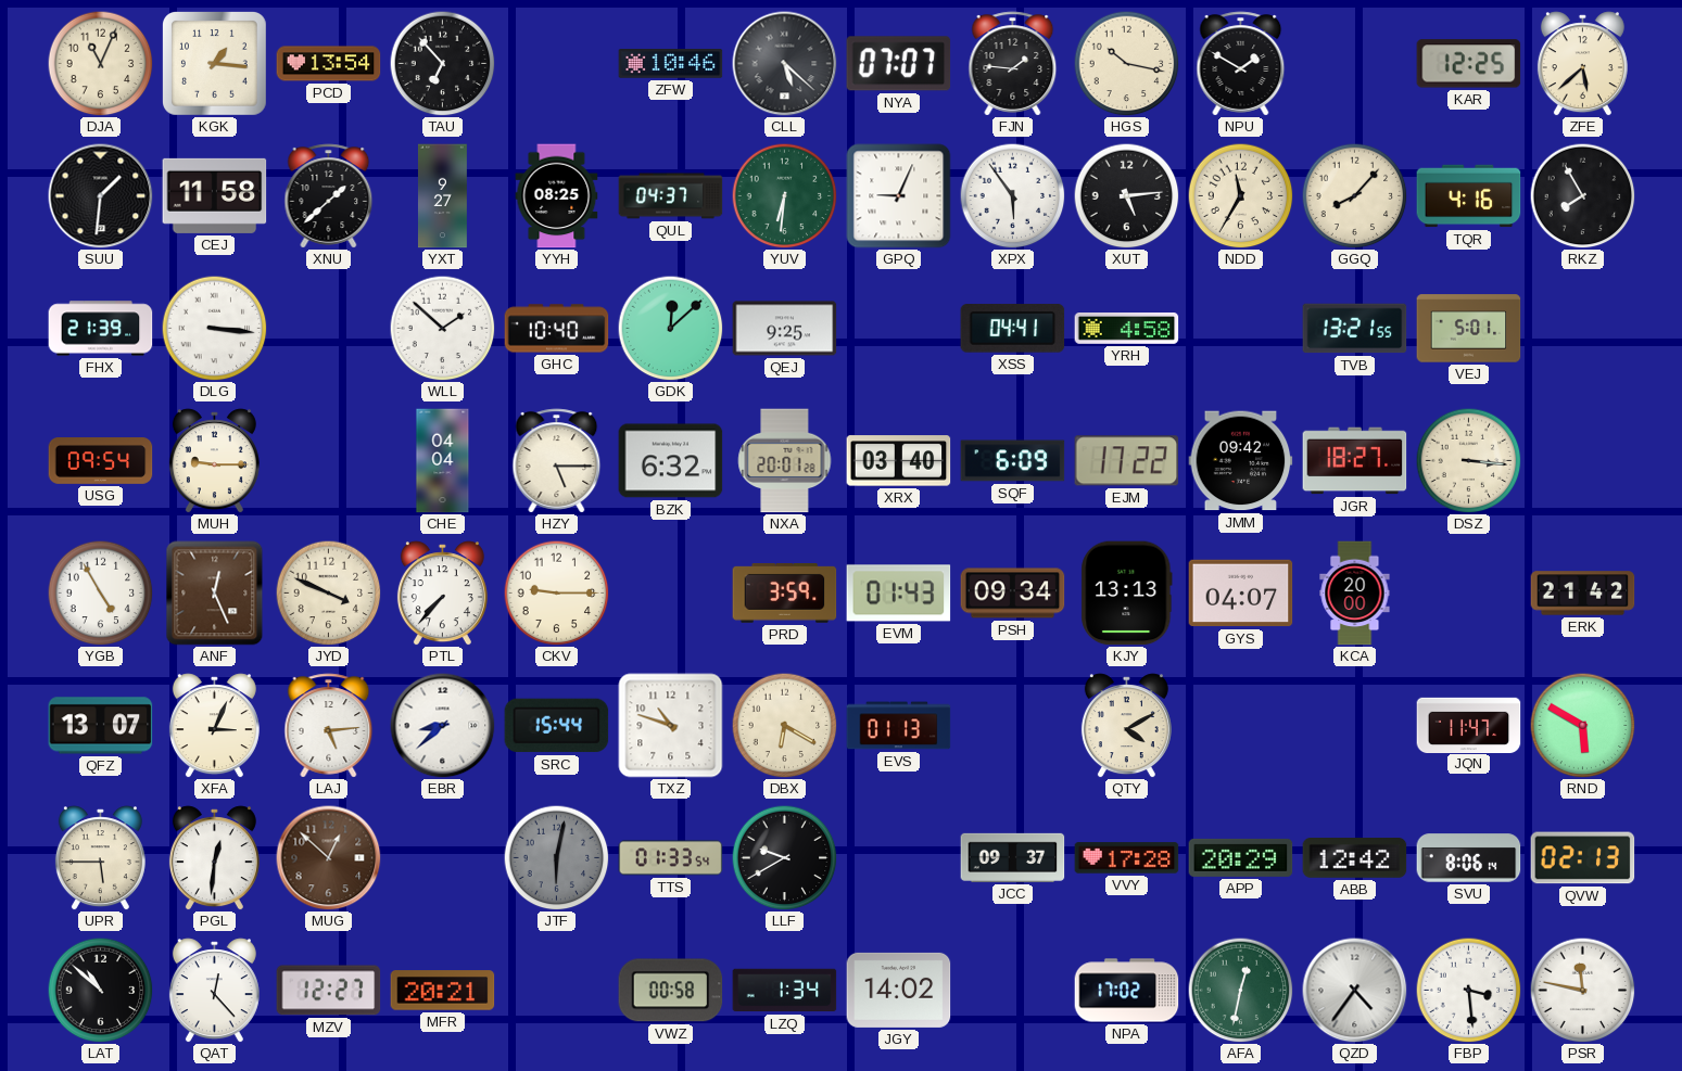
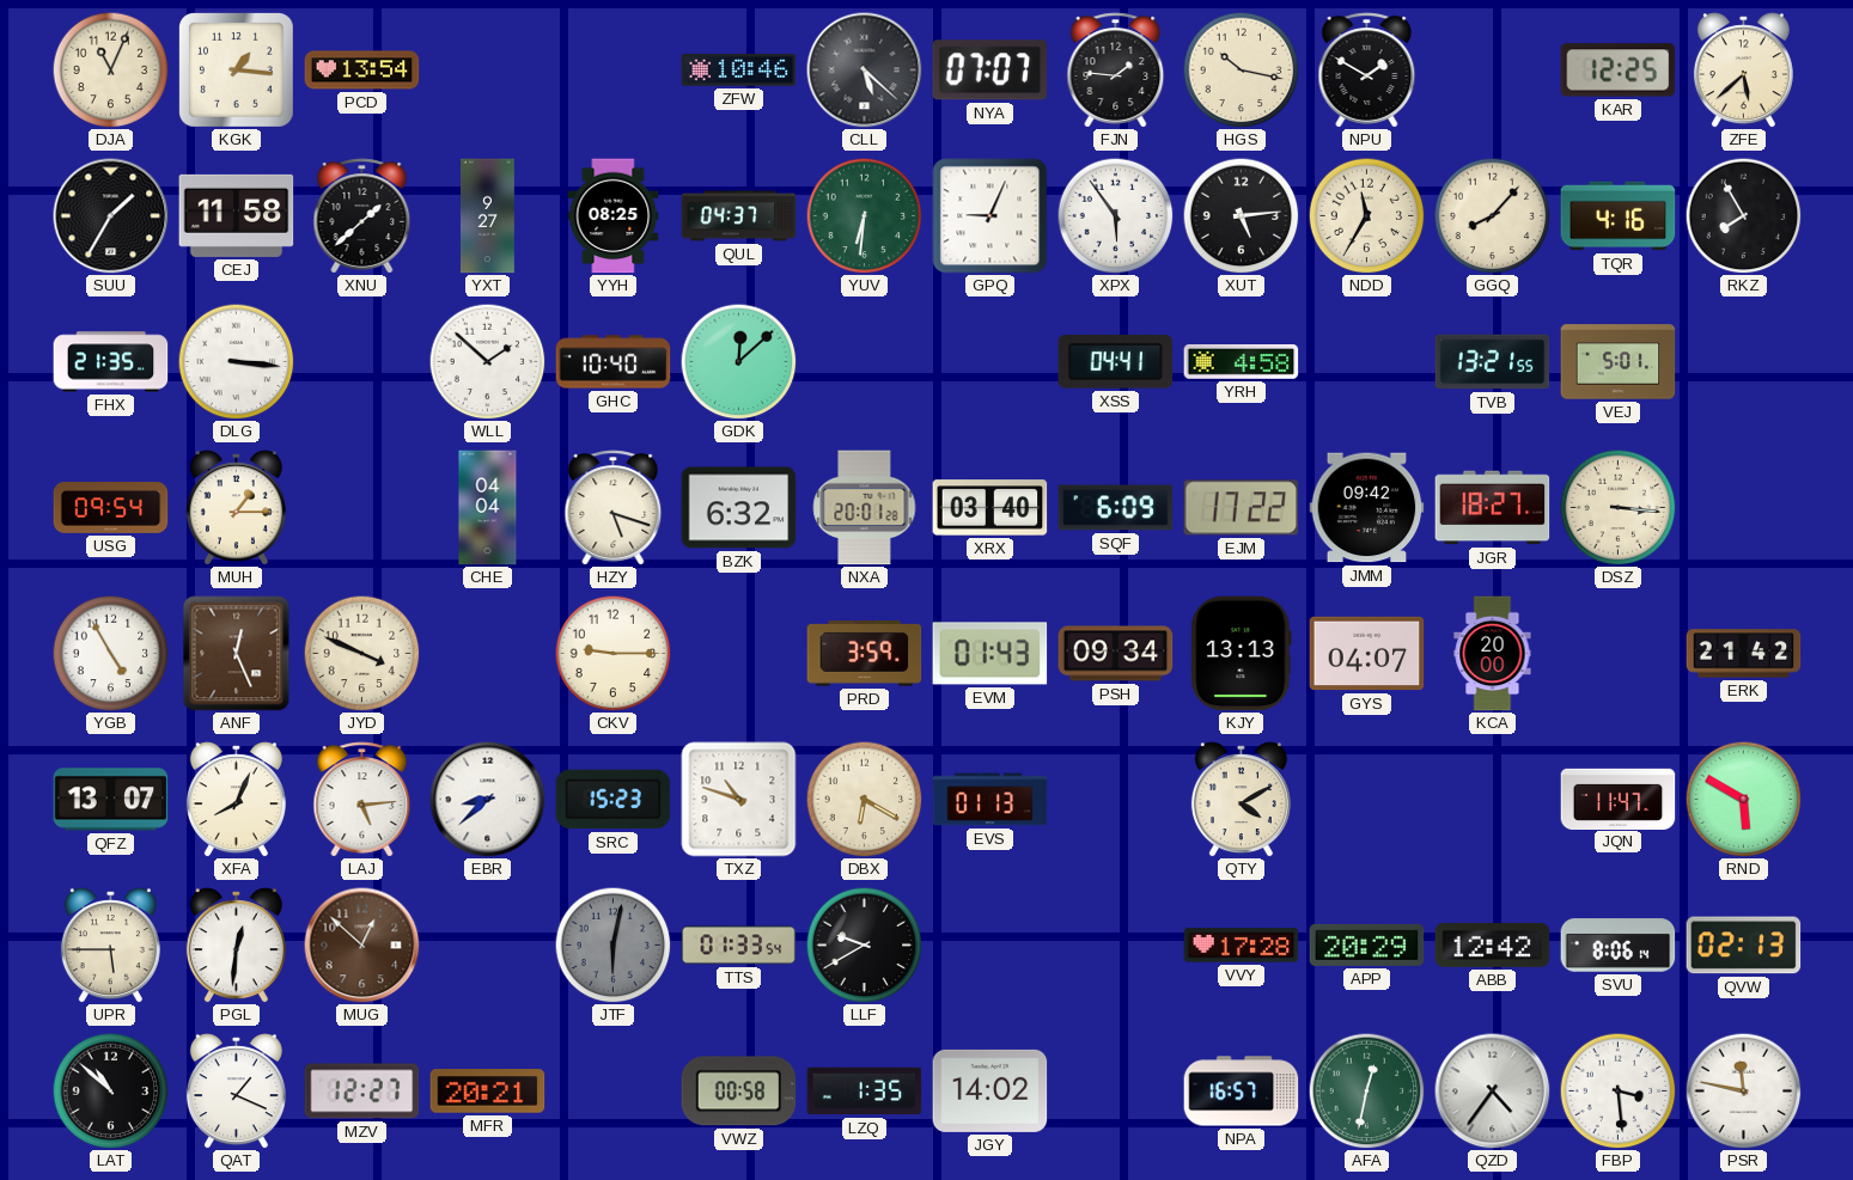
TAU: 6:53 -> none (442, 63)
SUU: 1:31 -> 1:35 (111, 216)
FHX: 21:39 -> 21:35 (111, 362)
QEJ: 9:25 -> none (785, 329)
MUH: 9:15 -> 1:15 (236, 508)
HZY: 5:15 -> 5:18 (614, 508)
PTL: 7:37 -> none (442, 594)
XFA: 3:04 -> 8:04 (236, 800)
SRC: 15:44 -> 15:23 (614, 800)
JCC: 09:37 -> none (1013, 857)
QAT: 12:23 -> 1:19 (236, 1092)
LZQ: 1:34 -> 1:35 (865, 1092)
NPA: 17:02 -> 16:57 (1242, 1092)
